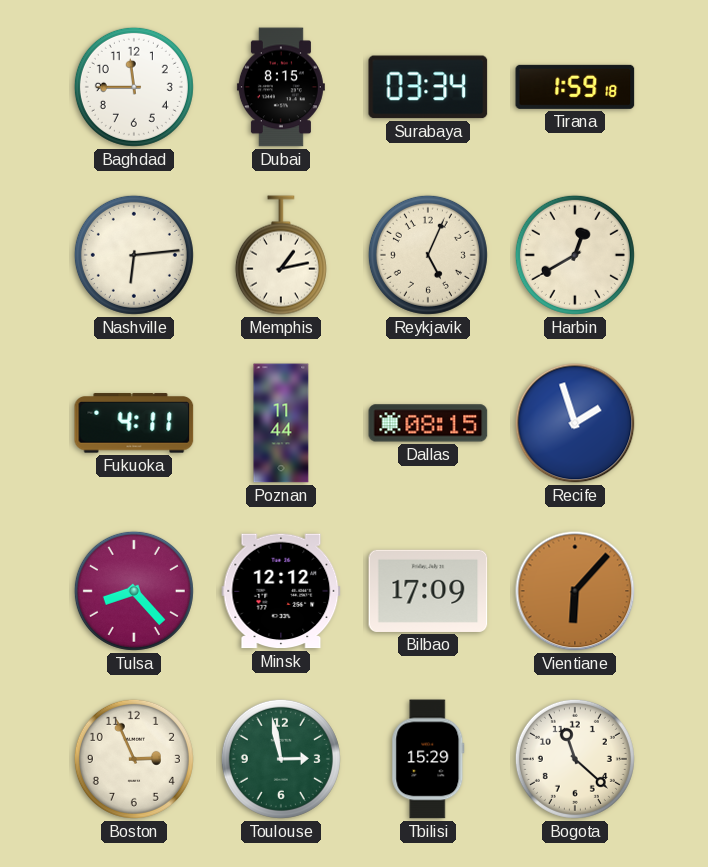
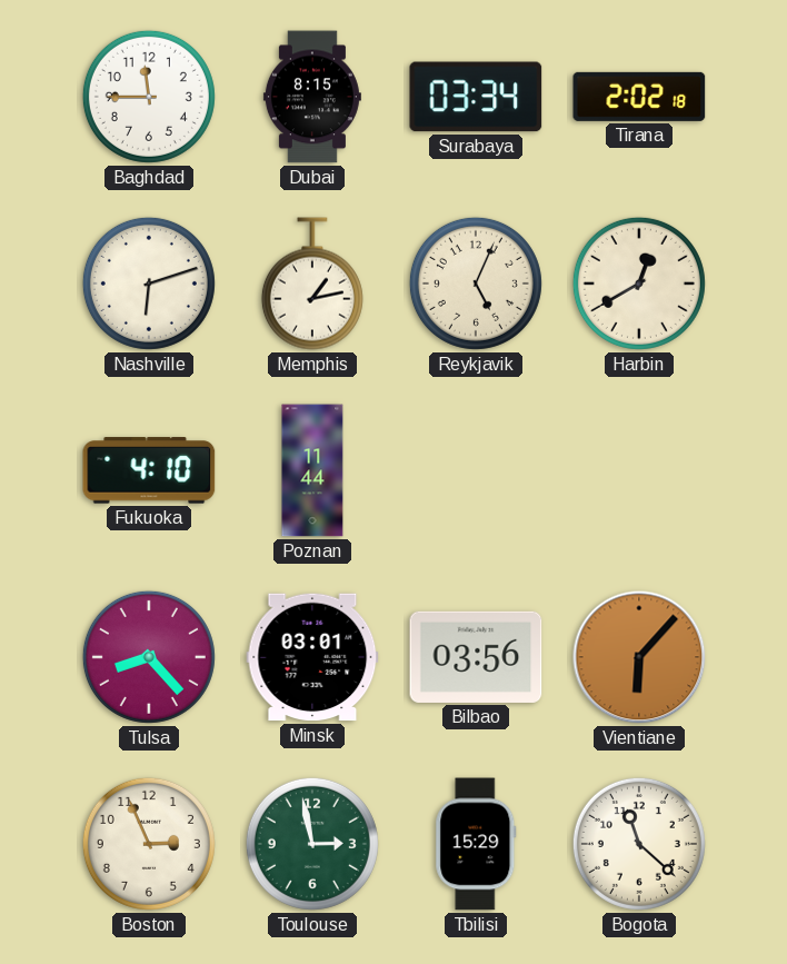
Tirana: 1:59 -> 2:02 (639, 97)
Nashville: 6:14 -> 6:12 (149, 284)
Fukuoka: 4:11 -> 4:10 (149, 470)
Dallas: 08:15 -> none (428, 423)
Recife: 1:57 -> none (575, 423)
Minsk: 12:12 -> 03:01 (312, 657)
Bilbao: 17:09 -> 03:56 (476, 657)
